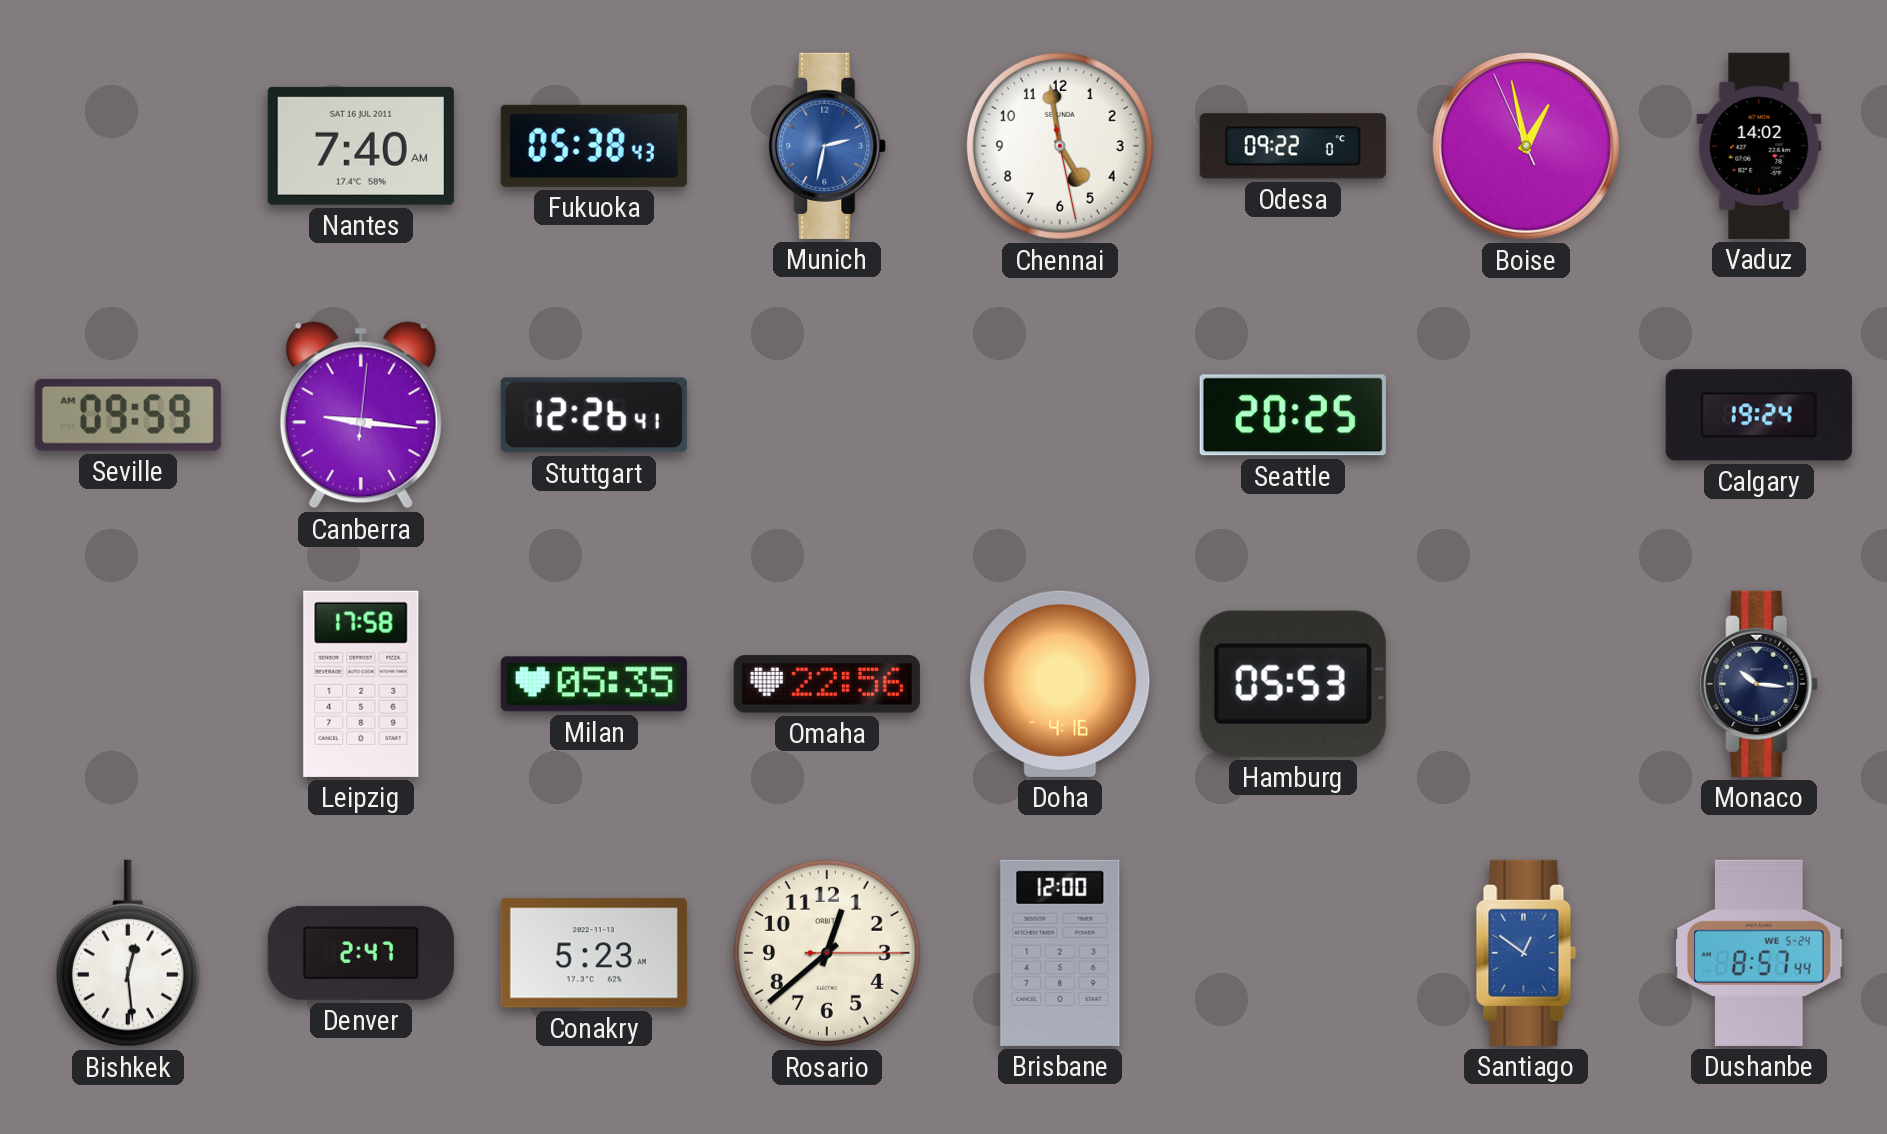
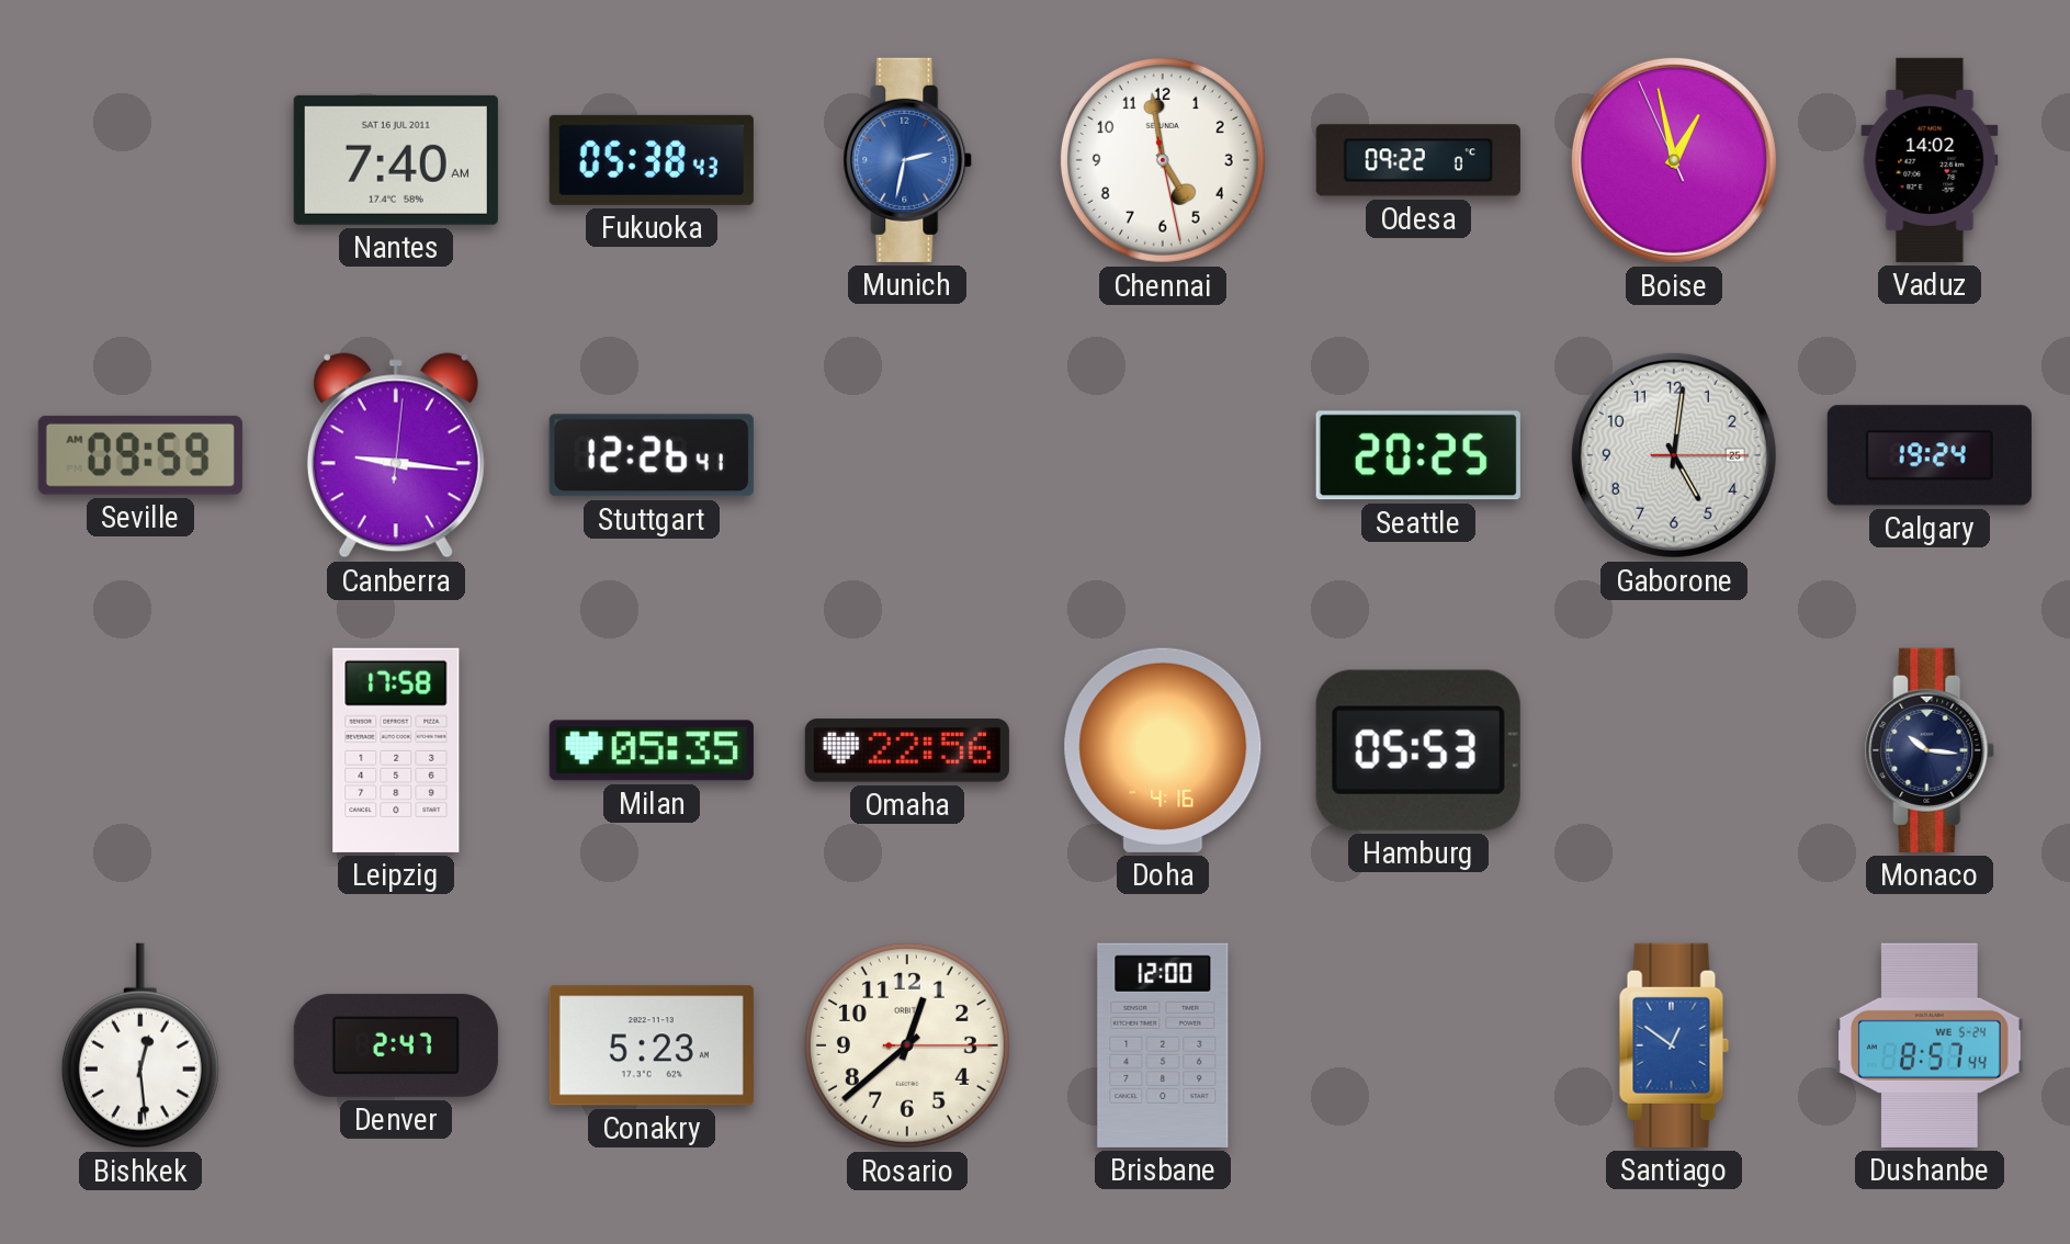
Gaborone: none -> 5:01 (1674, 455)
